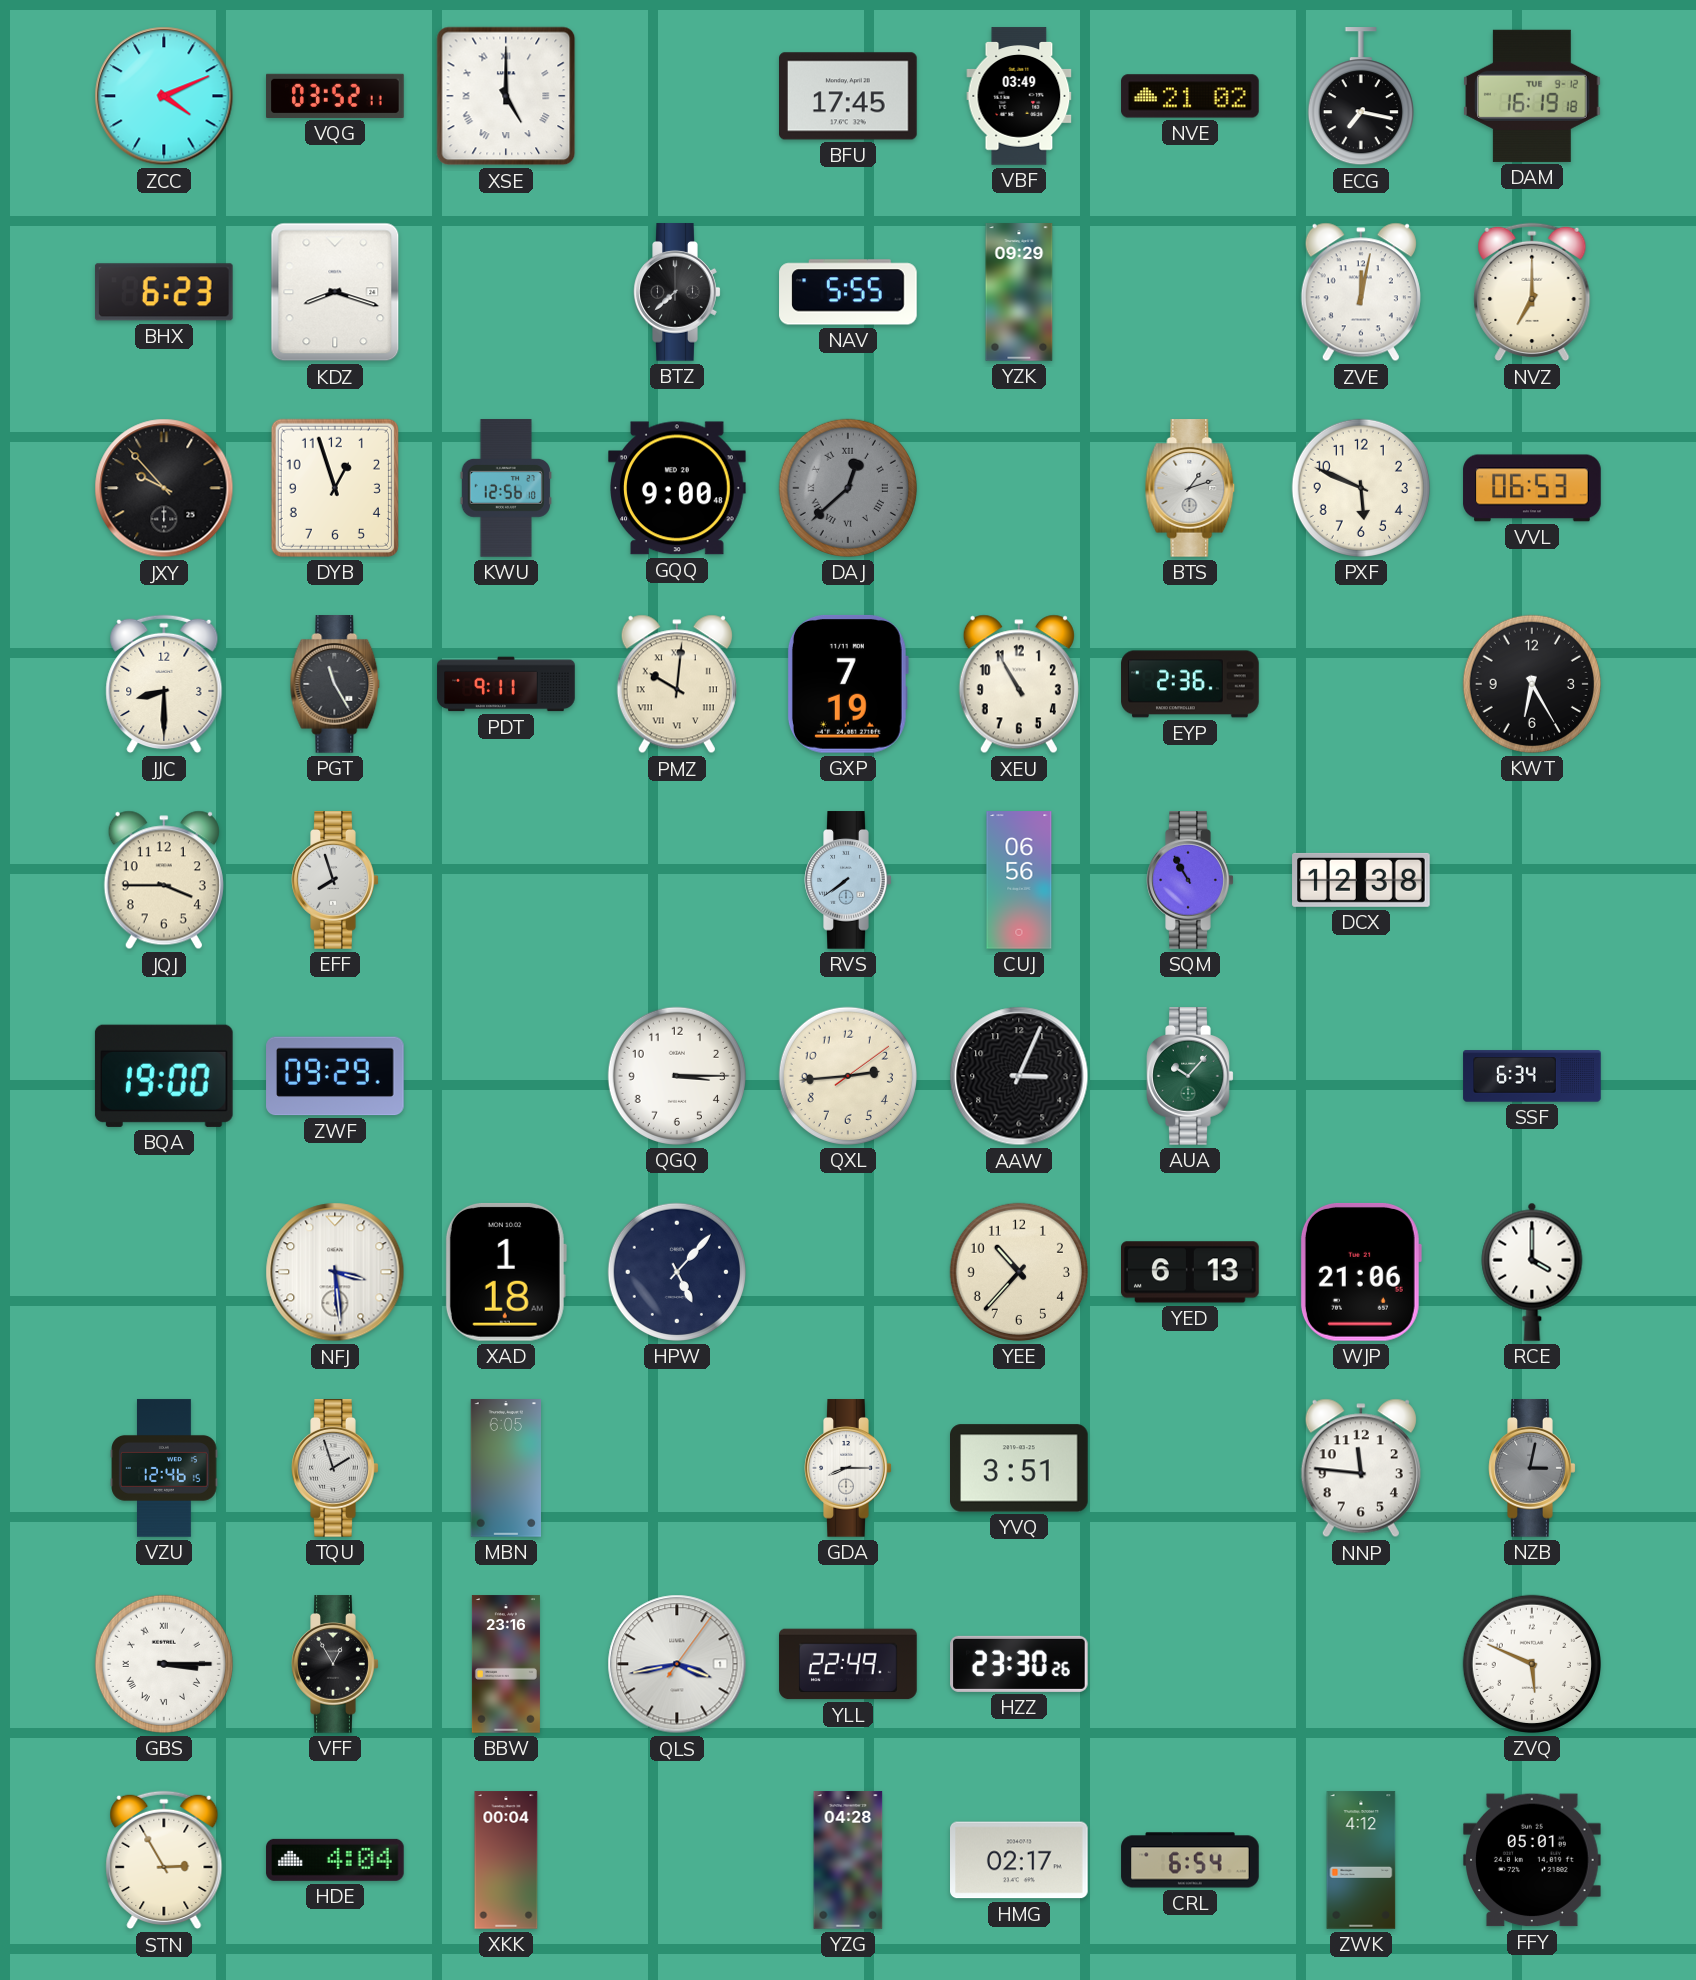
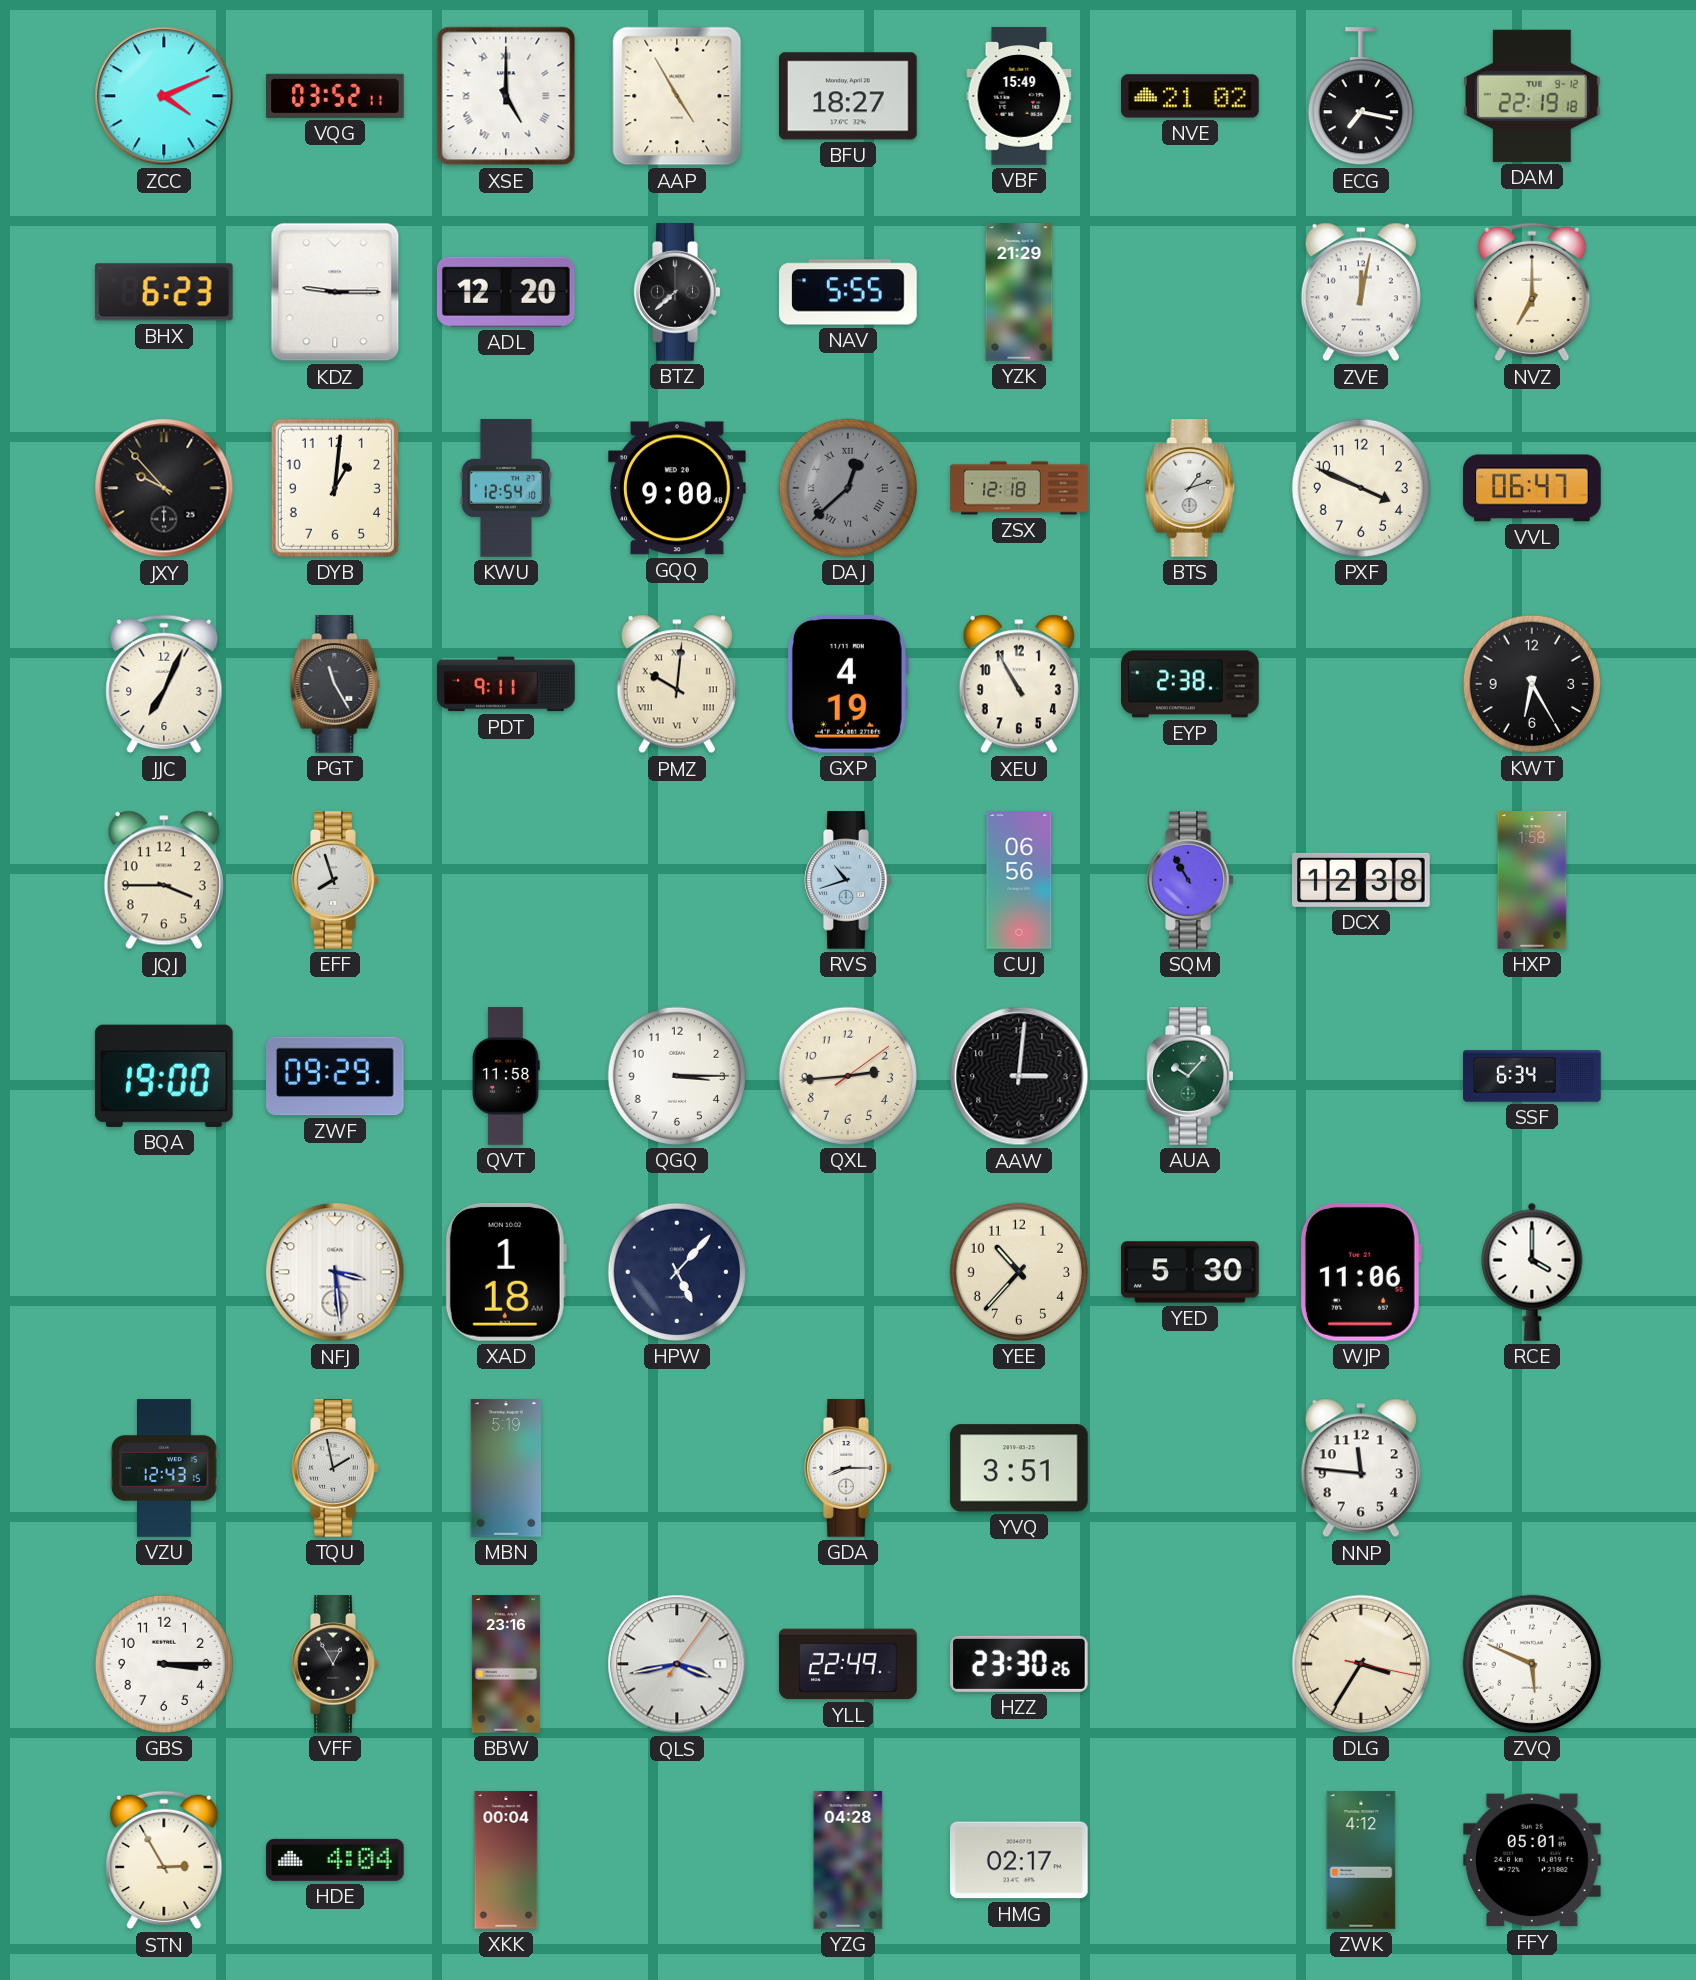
AAP: none -> 4:55 (677, 96)
BFU: 17:45 -> 18:27 (849, 96)
VBF: 03:49 -> 15:49 (1019, 96)
DAM: 16:19 -> 22:19 (1533, 96)
KDZ: 8:18 -> 9:15 (335, 292)
ADL: none -> 12:20 (506, 292)
YZK: 09:29 -> 21:29 (1019, 292)
DYB: 12:57 -> 1:01 (335, 488)
KWU: 12:56 -> 12:54 (506, 488)
ZSX: none -> 12:18 (1019, 488)
PXF: 5:49 -> 3:49 (1361, 488)
VVL: 06:53 -> 06:47 (1532, 488)
JJC: 8:30 -> 7:04 (164, 684)
GXP: 7:19 -> 4:19 (848, 684)
EYP: 2:36 -> 2:38 (1190, 684)
RVS: 7:39 -> 10:42 (848, 880)
HXP: none -> 1:58 (1532, 880)
QVT: none -> 11:58 (506, 1076)
AAW: 3:04 -> 3:01 (1019, 1076)
YED: 6:13 -> 5:30 (1191, 1272)
WJP: 21:06 -> 11:06 (1360, 1272)
VZU: 12:46 -> 12:43 (164, 1468)
TQU: 1:57 -> 1:58 (335, 1468)
MBN: 6:05 -> 5:19 (505, 1468)
NZB: 3:02 -> none (1532, 1468)
GBS numerals: Roman -> Arabic (164, 1664)
DLG: none -> 3:35 (1361, 1664)
CRL: 6:54 -> none (1190, 1860)
